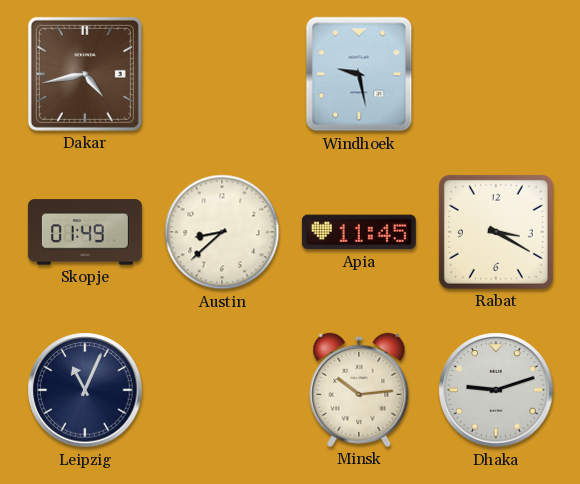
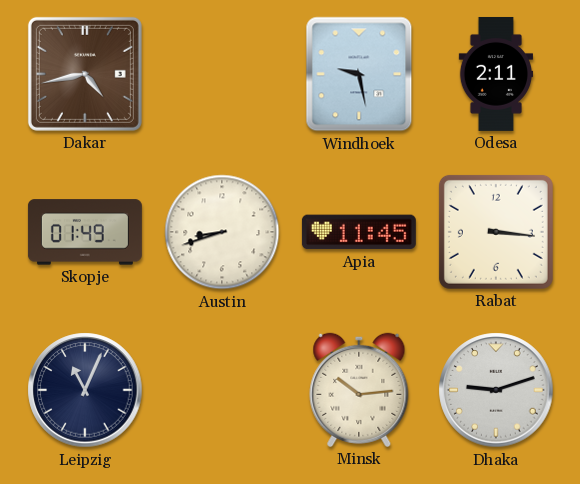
Odesa: none -> 2:11 (496, 74)
Austin: 8:38 -> 8:42 (222, 232)
Rabat: 3:20 -> 3:16 (496, 232)
